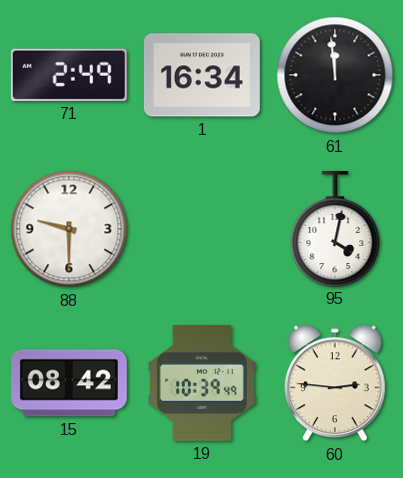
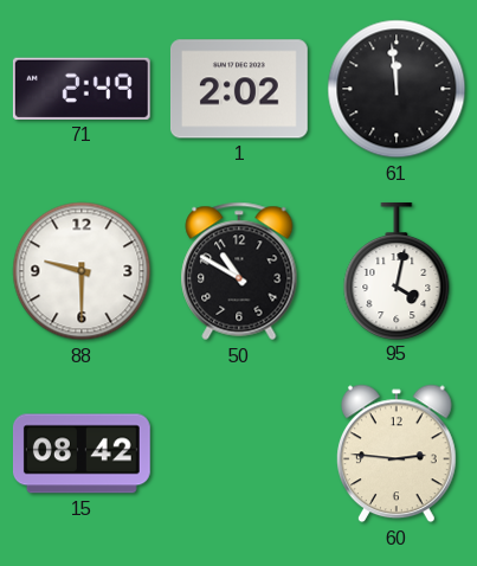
1: 16:34 -> 2:02 (239, 89)
50: none -> 10:50 (239, 271)
19: 10:39 -> none (202, 383)
